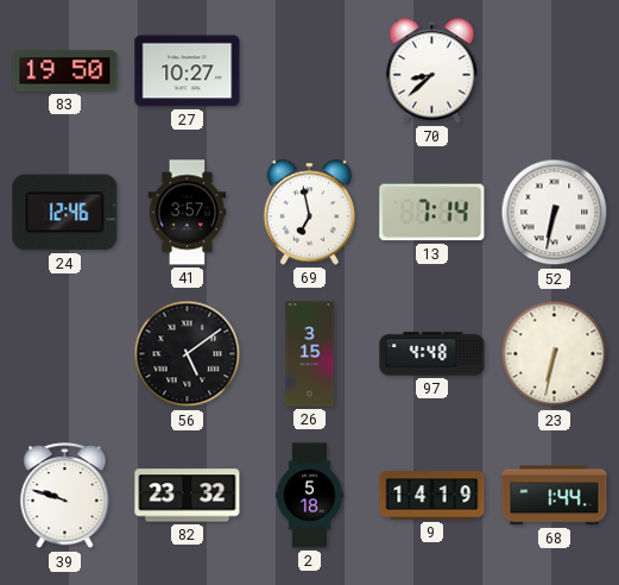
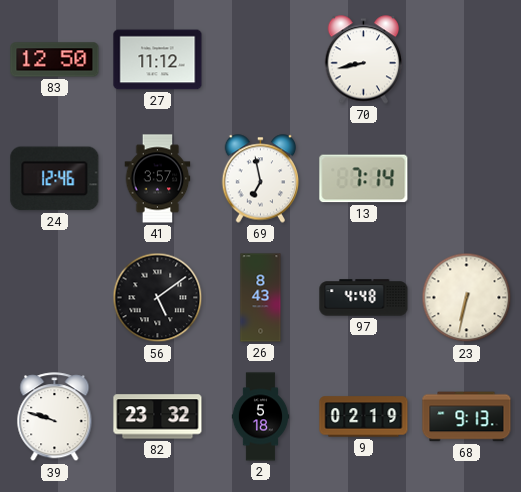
83: 19:50 -> 12:50 (55, 60)
27: 10:27 -> 11:12 (158, 60)
70: 8:38 -> 8:43 (364, 60)
52: 6:32 -> none (555, 213)
26: 3:15 -> 8:43 (261, 298)
9: 14:19 -> 02:19 (364, 417)
68: 1:44 -> 9:13 (467, 417)
